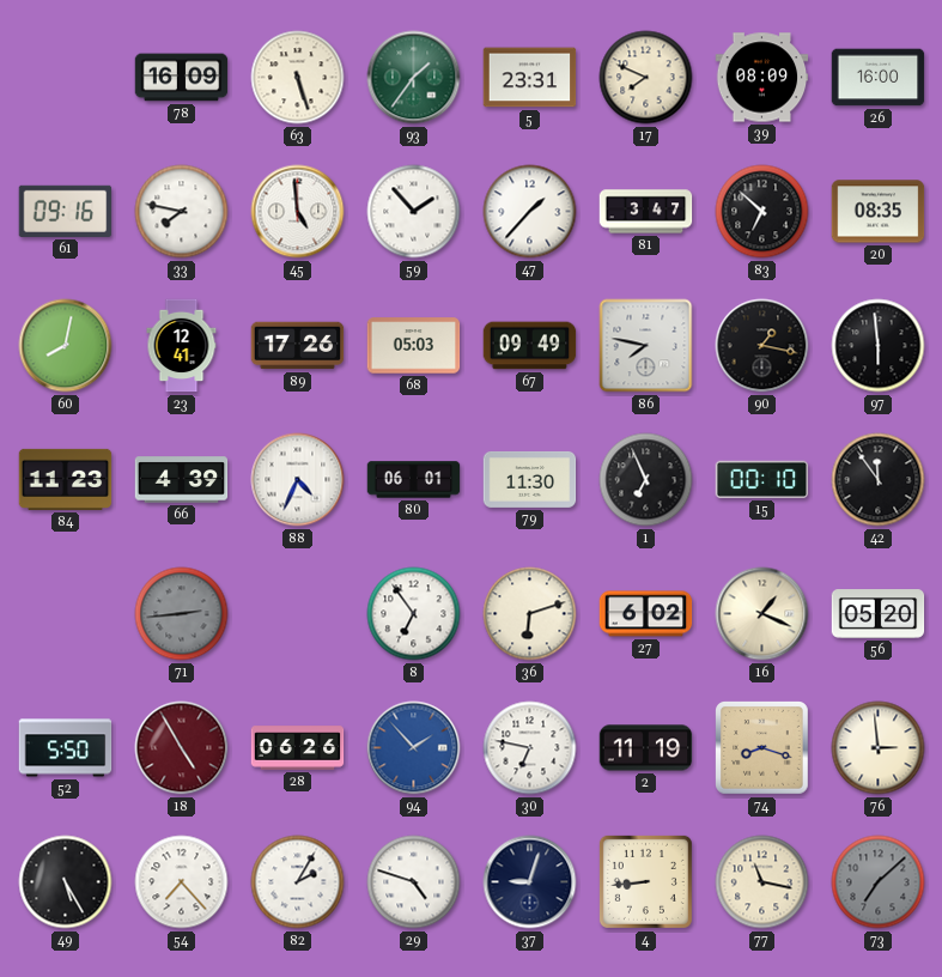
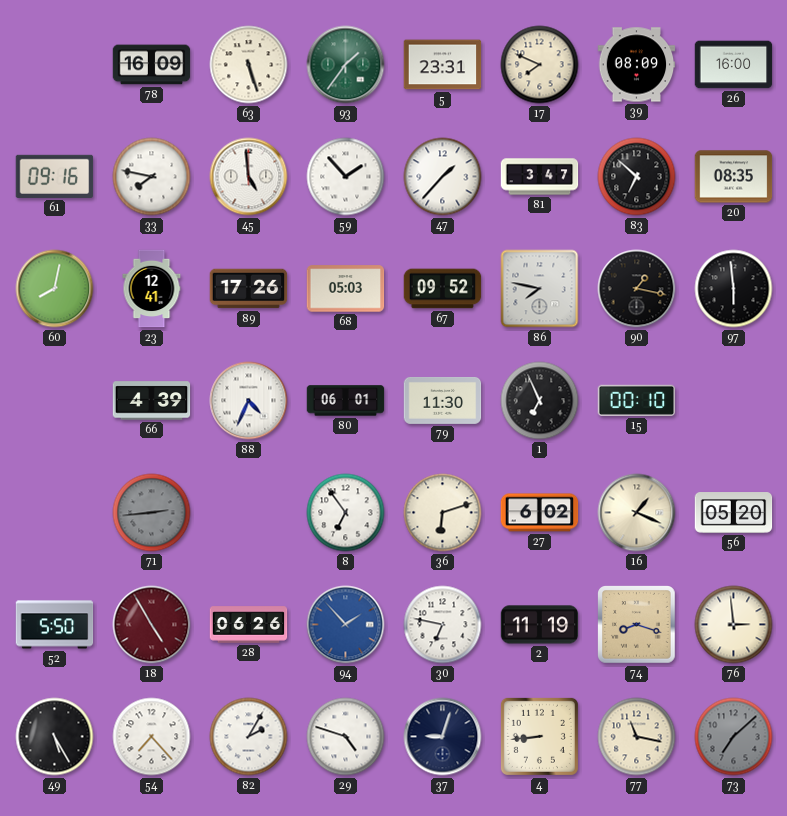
67: 09:49 -> 09:52 (443, 289)
84: 11:23 -> none (66, 479)
42: 11:54 -> none (879, 480)
